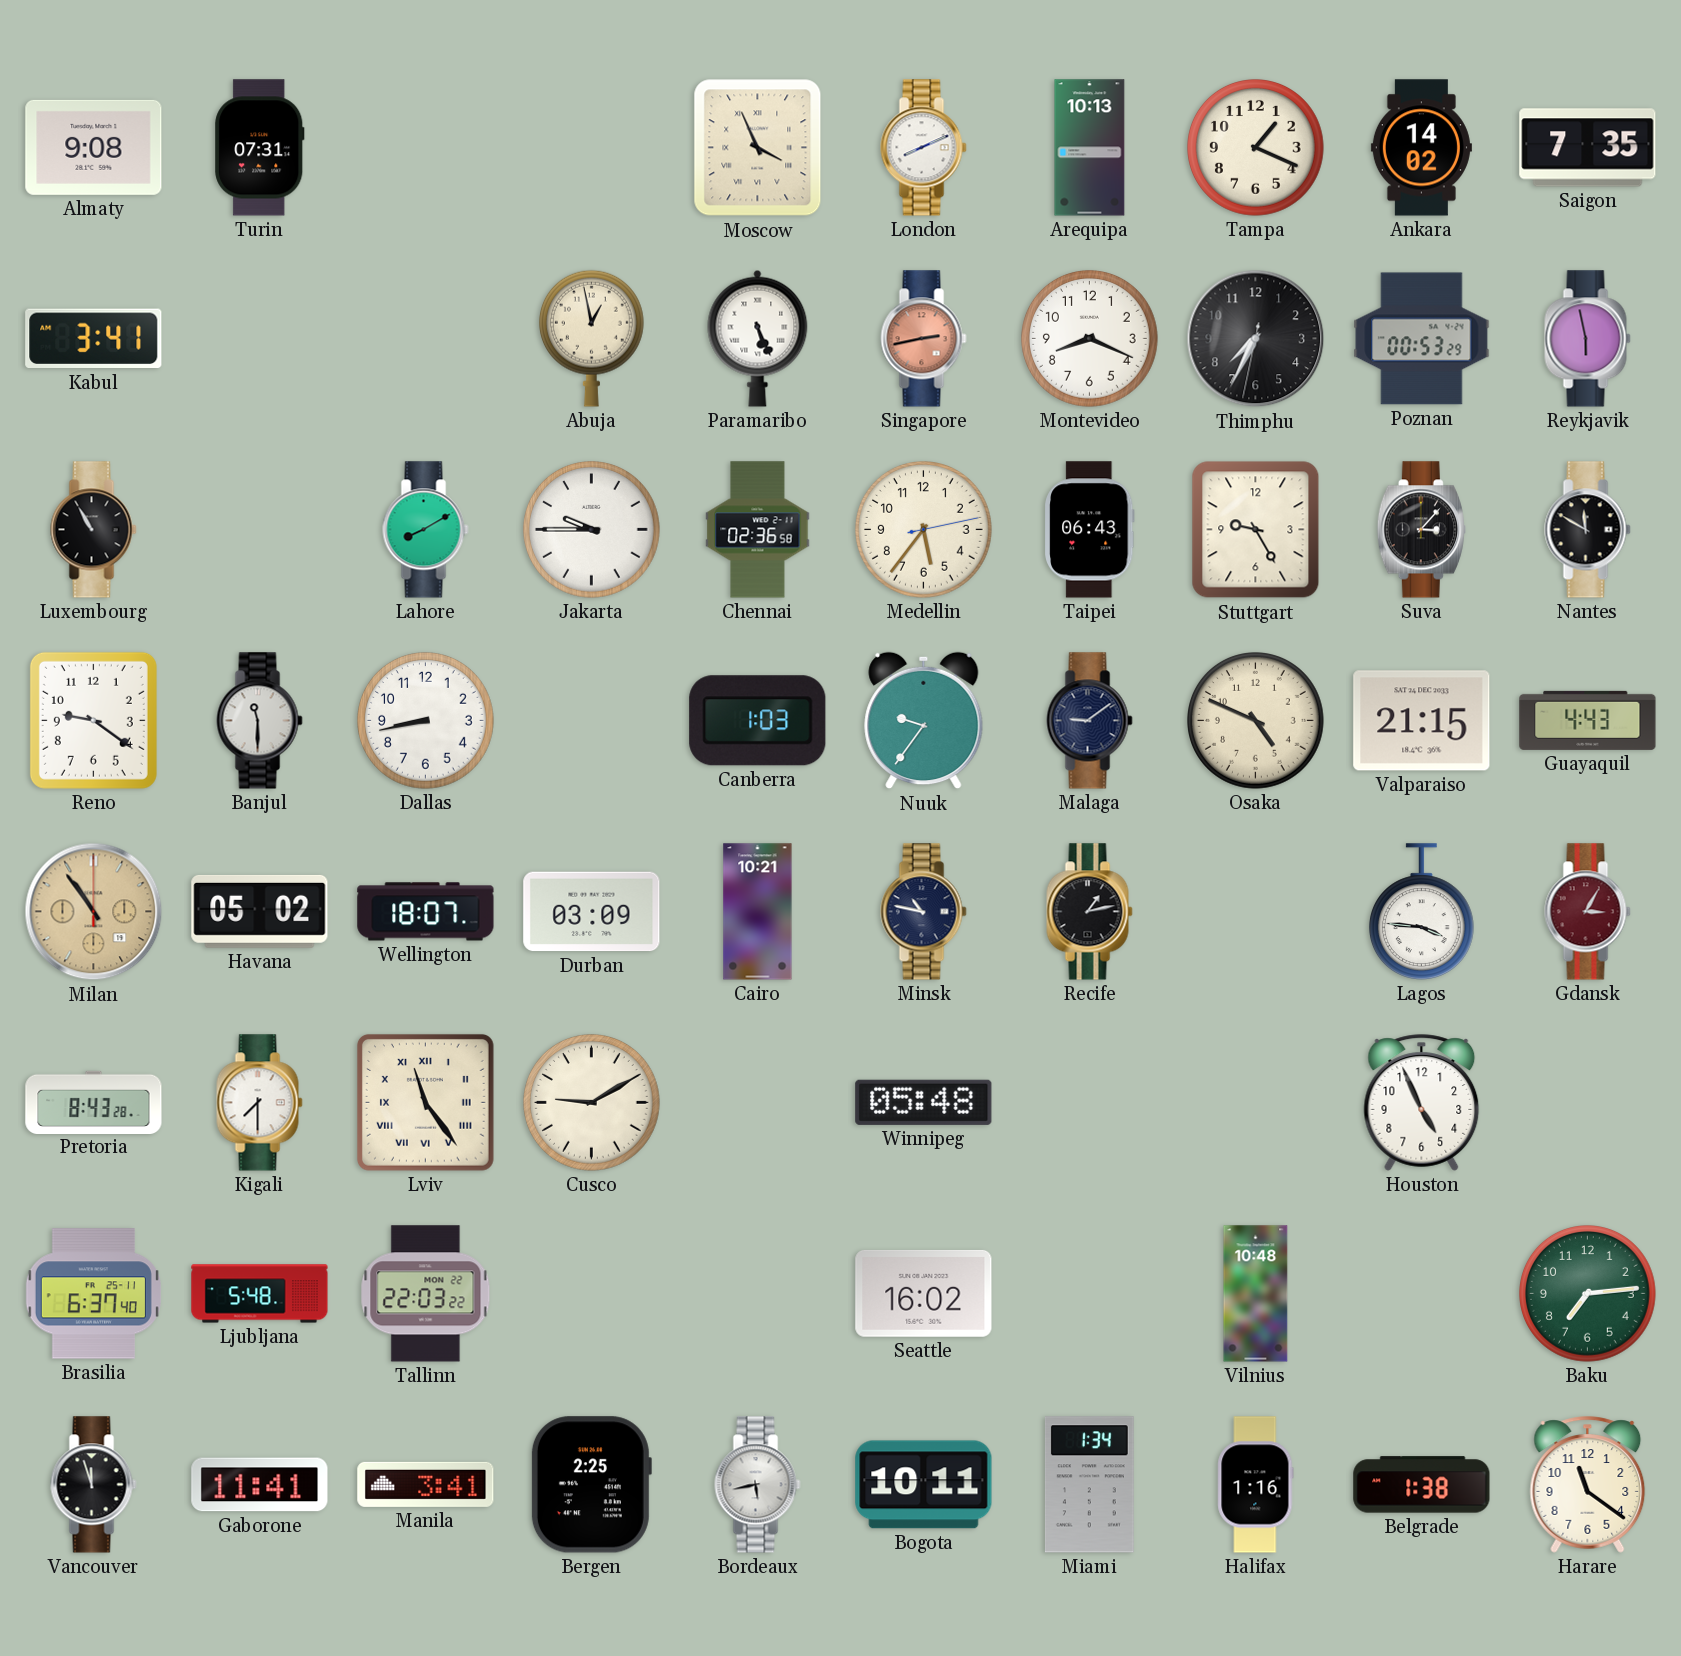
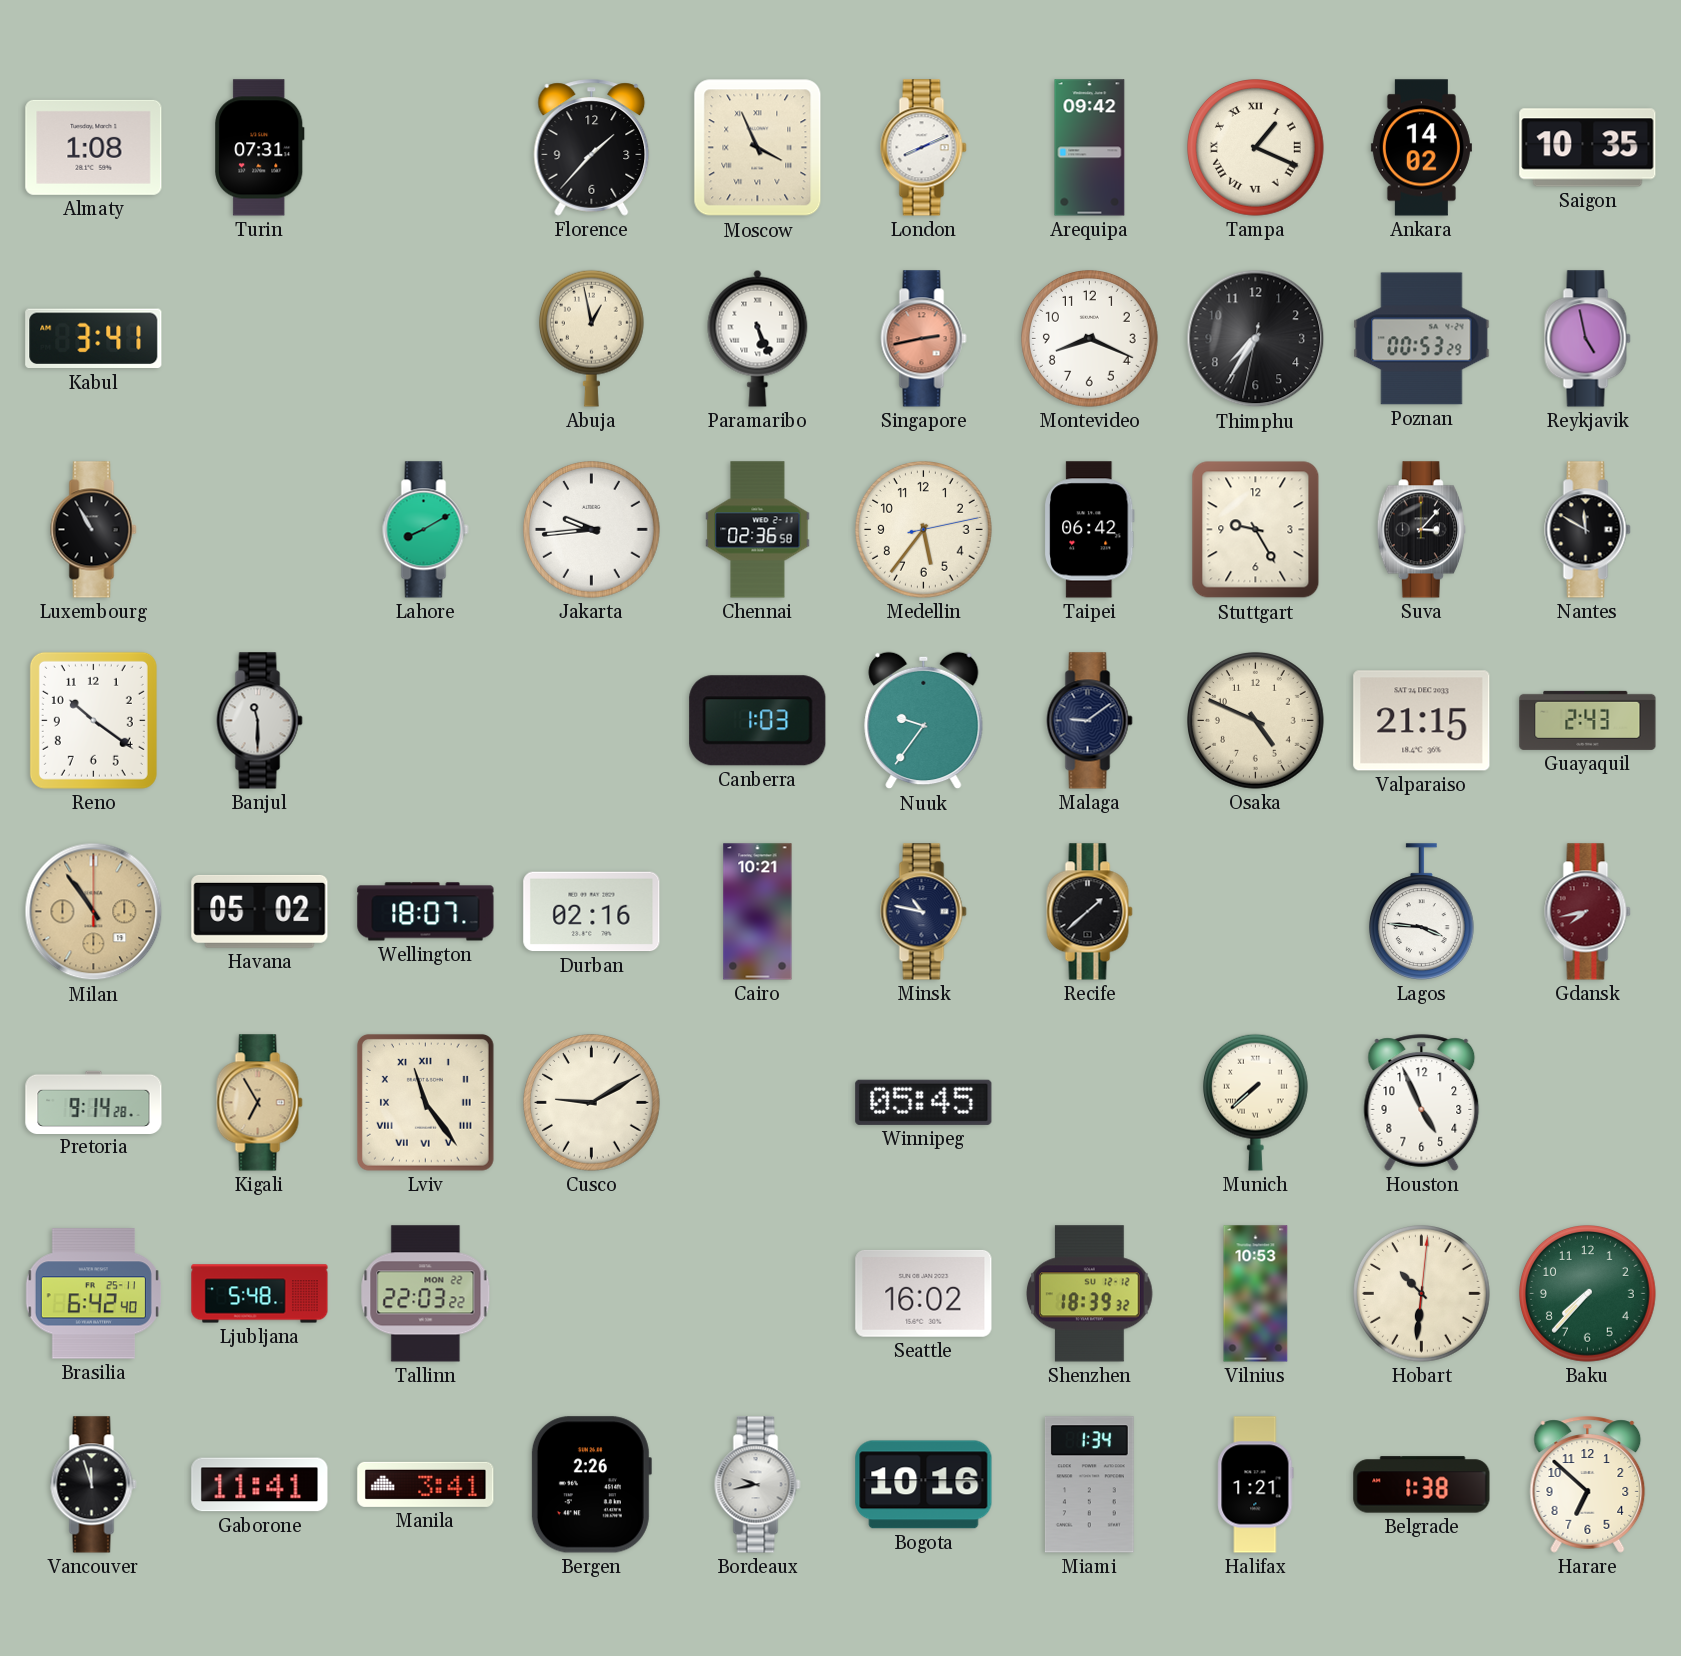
Almaty: 9:08 -> 1:08 (94, 147)
Florence: none -> 1:37 (592, 148)
Arequipa: 10:13 -> 09:42 (1090, 148)
Tampa numerals: Arabic -> Roman (1256, 148)
Saigon: 7:35 -> 10:35 (1588, 148)
Thimphu: 7:34 -> 7:35 (1256, 339)
Reykjavik: 5:58 -> 4:58 (1588, 339)
Jakarta: 9:45 -> 9:44 (592, 530)
Taipei: 06:43 -> 06:42 (1090, 530)
Reno: 9:21 -> 10:21 (93, 720)
Dallas: 8:43 -> none (426, 721)
Guayaquil: 4:43 -> 2:43 (1588, 720)
Durban: 03:09 -> 02:16 (592, 912)
Recife: 1:13 -> 1:38 (1090, 912)
Gdansk: 3:05 -> 7:43 (1588, 912)
Pretoria: 8:43 -> 9:14 (94, 1102)
Kigali: 7:30 -> 6:55 (260, 1103)
Kigali dial: white -> champagne (260, 1103)
Winnipeg: 05:48 -> 05:45 (924, 1102)
Munich: none -> 7:38 (1255, 1102)
Brasilia: 6:37 -> 6:42 (93, 1294)
Shenzhen: none -> 18:39 (1090, 1294)
Vilnius: 10:48 -> 10:53 (1256, 1294)
Hobart: none -> 10:31 (1422, 1294)
Baku: 7:14 -> 7:37 (1588, 1294)
Bergen: 2:25 -> 2:26 (591, 1485)
Bordeaux: 5:43 -> 9:43 (758, 1485)
Bogota: 10:11 -> 10:16 (924, 1485)
Halifax: 1:16 -> 1:21 (1256, 1485)
Harare: 11:21 -> 6:52 (1588, 1485)
